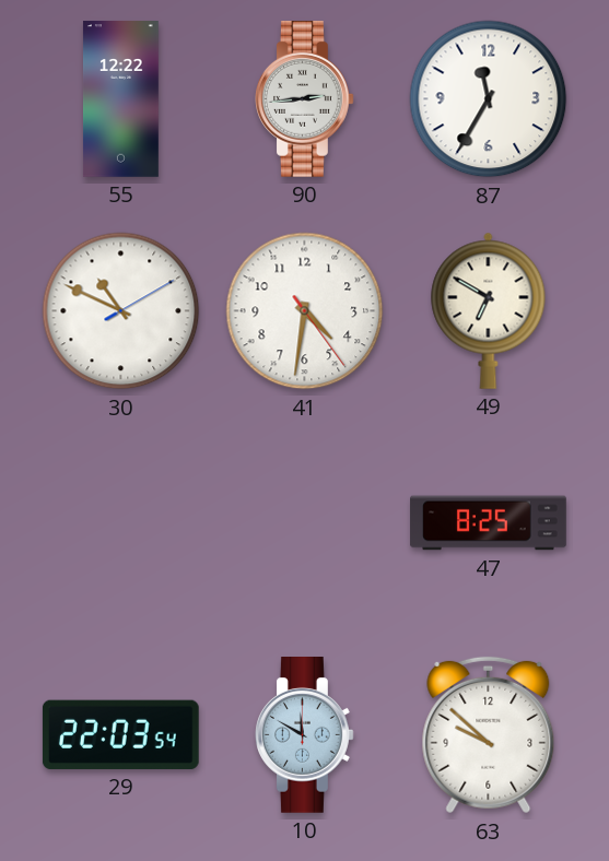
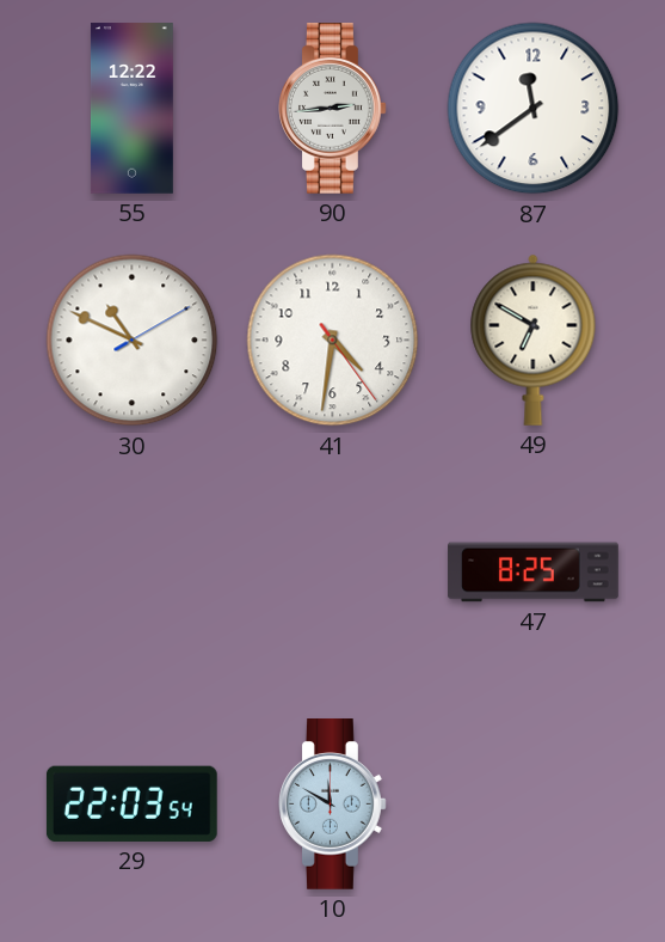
87: 11:35 -> 11:39 (534, 109)
63: 9:52 -> none (489, 735)
